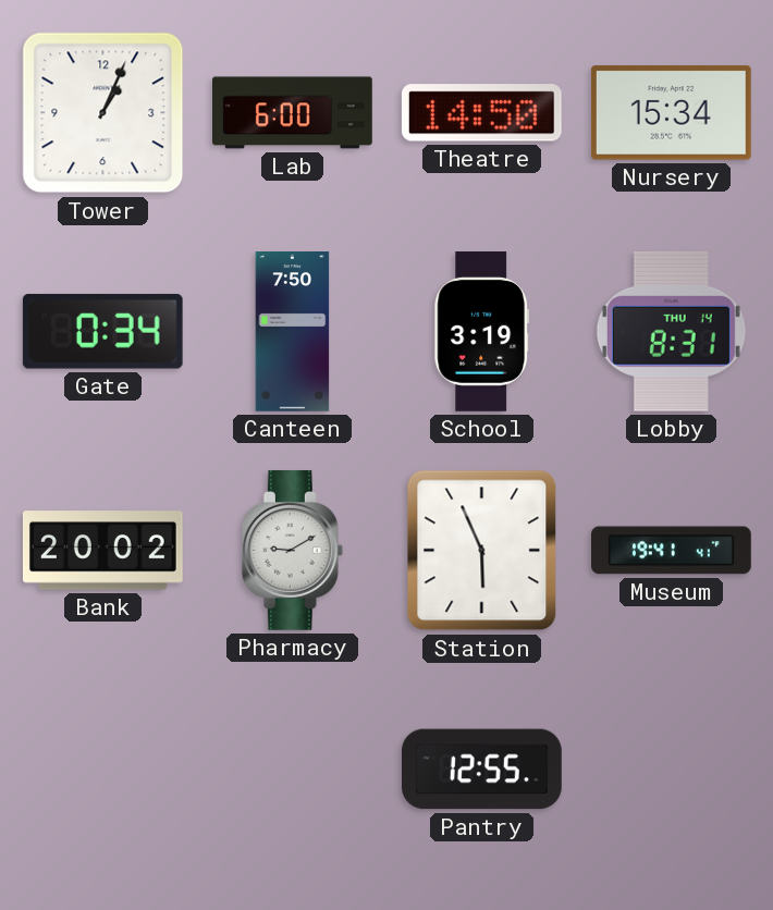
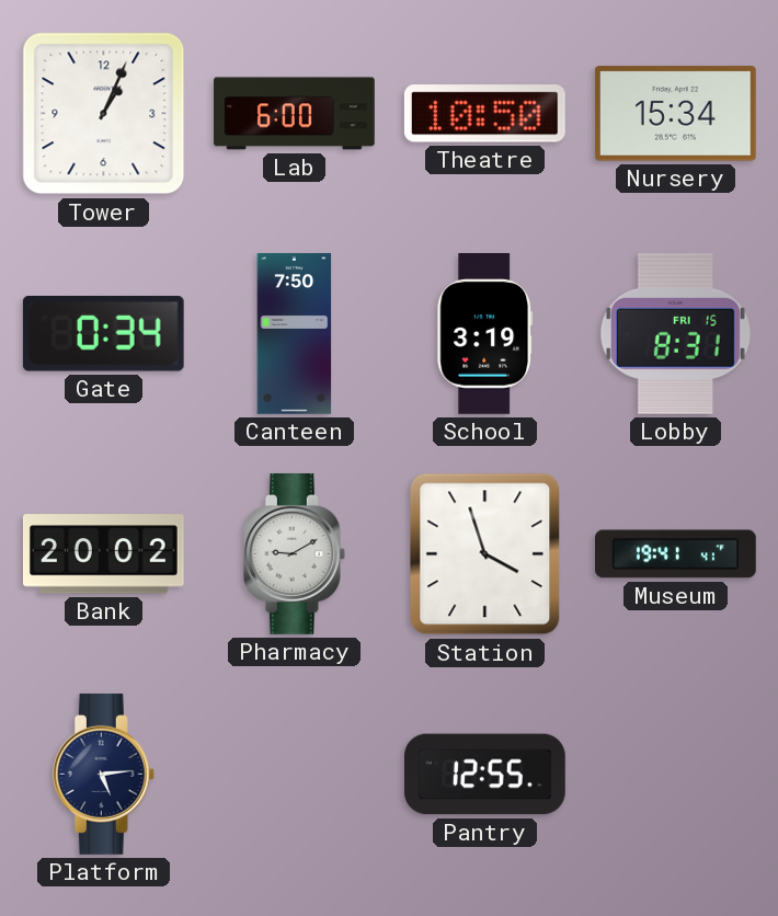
Theatre: 14:50 -> 10:50 (484, 114)
Lobby date: THU 14 -> FRI 15 (675, 333)
Station: 5:56 -> 3:57 (485, 554)
Platform: none -> 5:14 (103, 774)
